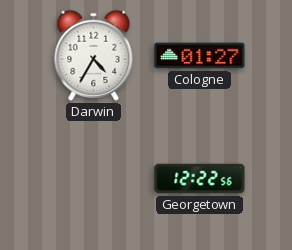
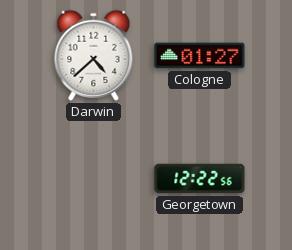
Darwin: 4:35 -> 4:38 (94, 55)
